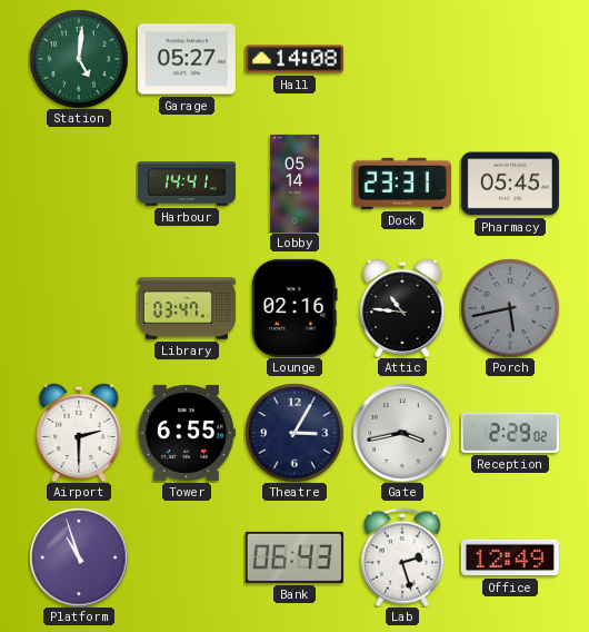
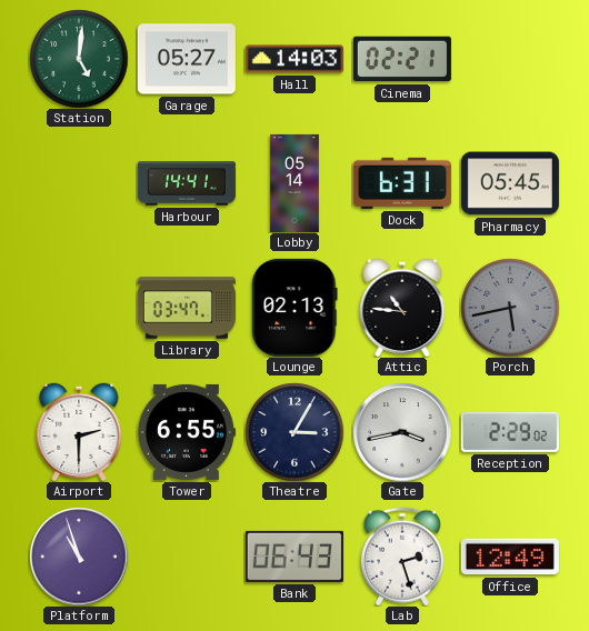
Hall: 14:08 -> 14:03 (294, 59)
Cinema: none -> 02:21 (402, 59)
Dock: 23:31 -> 6:31 (402, 183)
Lounge: 02:16 -> 02:13 (294, 308)
